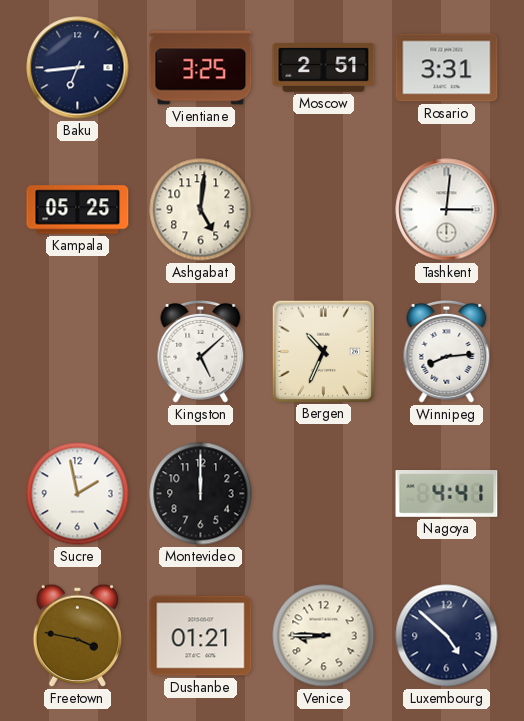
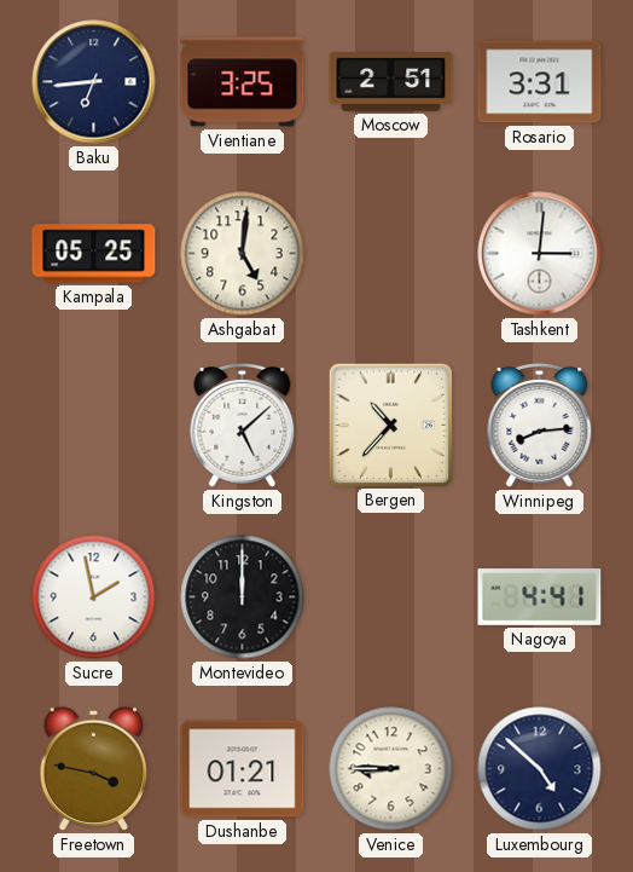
Bergen: 10:34 -> 10:37 (390, 425)
